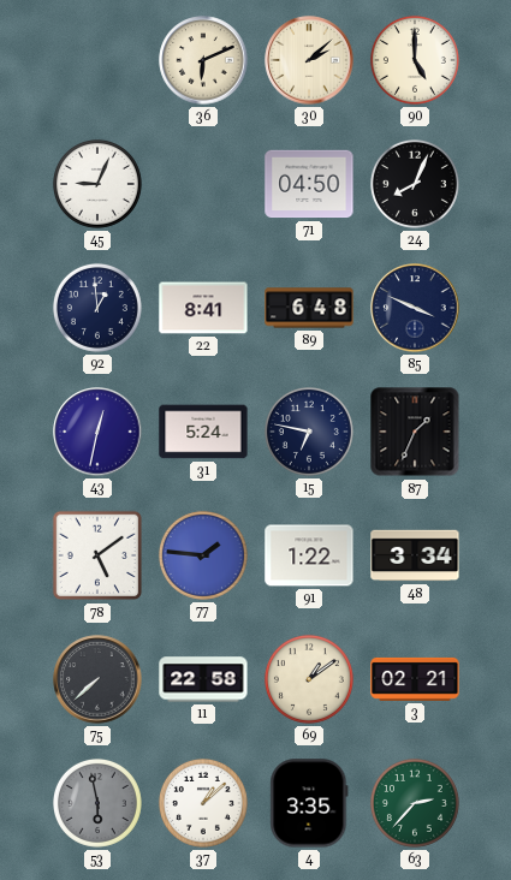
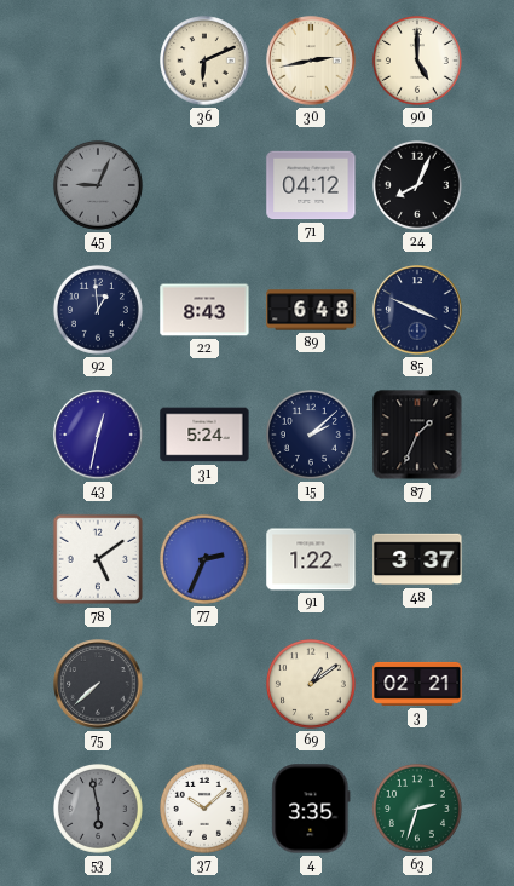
30: 2:08 -> 2:43 (311, 61)
45 dial: white -> grey (98, 185)
71: 04:50 -> 04:12 (311, 185)
22: 8:41 -> 8:43 (204, 310)
15: 6:47 -> 2:08 (311, 435)
77: 1:46 -> 2:34 (204, 559)
48: 3:34 -> 3:37 (417, 559)
11: 22:58 -> none (203, 679)
37: 1:08 -> 10:08 (204, 809)
63: 2:37 -> 2:33 (417, 809)
